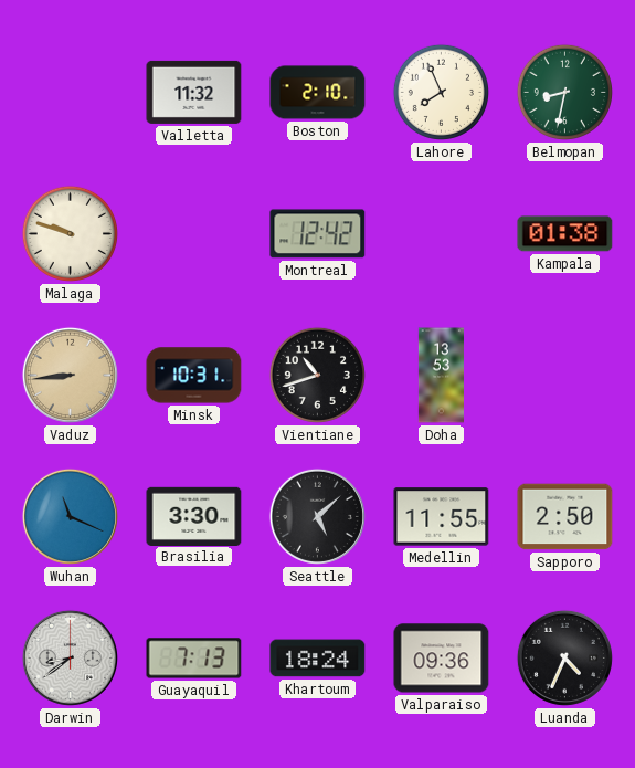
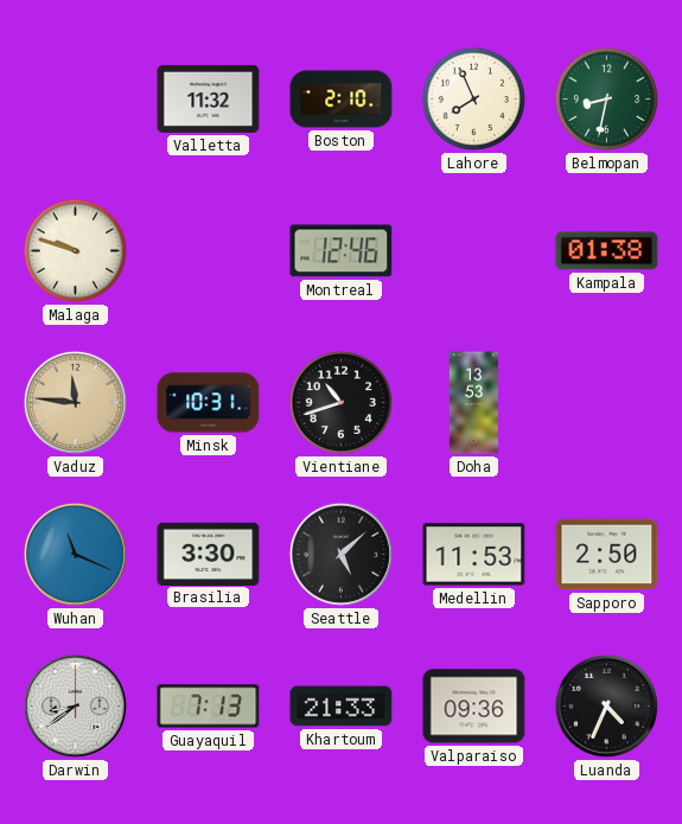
Montreal: 12:42 -> 12:46 (342, 251)
Vaduz: 8:44 -> 11:46 (75, 402)
Medellin: 11:55 -> 11:53 (474, 555)
Khartoum: 18:24 -> 21:33 (342, 707)
